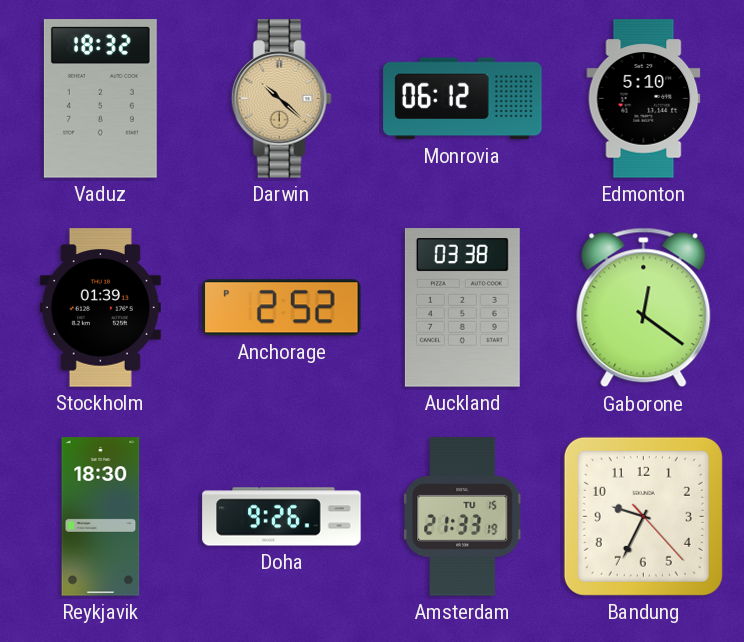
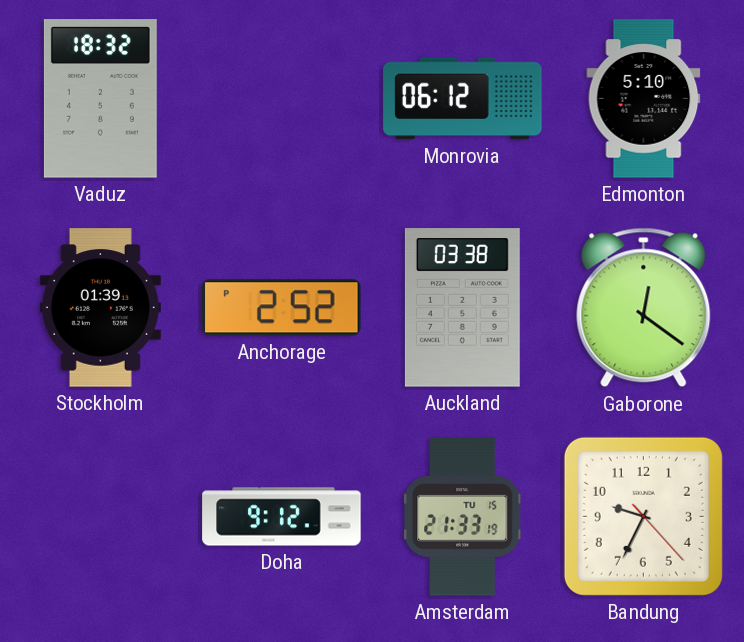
Darwin: 10:22 -> none (281, 99)
Reykjavik: 18:30 -> none (101, 517)
Doha: 9:26 -> 9:12 (282, 517)
